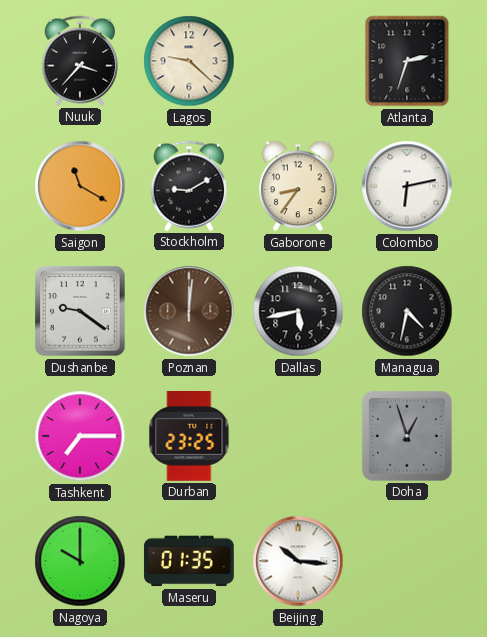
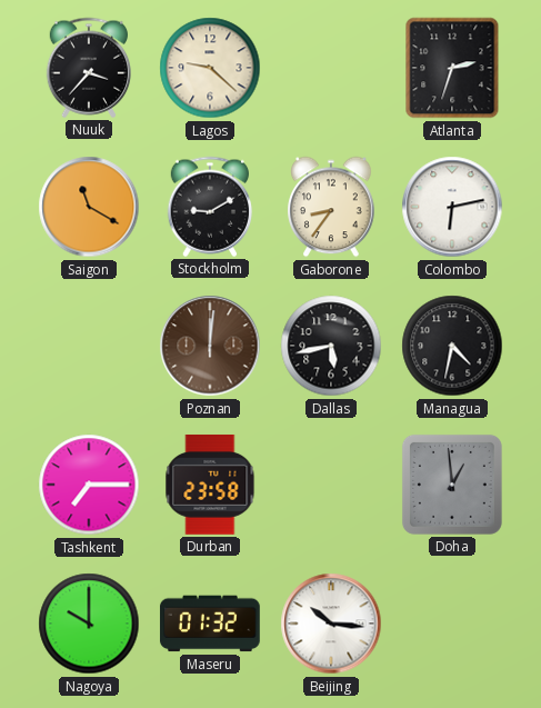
Dushanbe: 9:21 -> none (80, 311)
Durban: 23:25 -> 23:58 (210, 485)
Doha: 12:57 -> 12:59 (452, 485)
Maseru: 01:35 -> 01:32 (210, 624)
